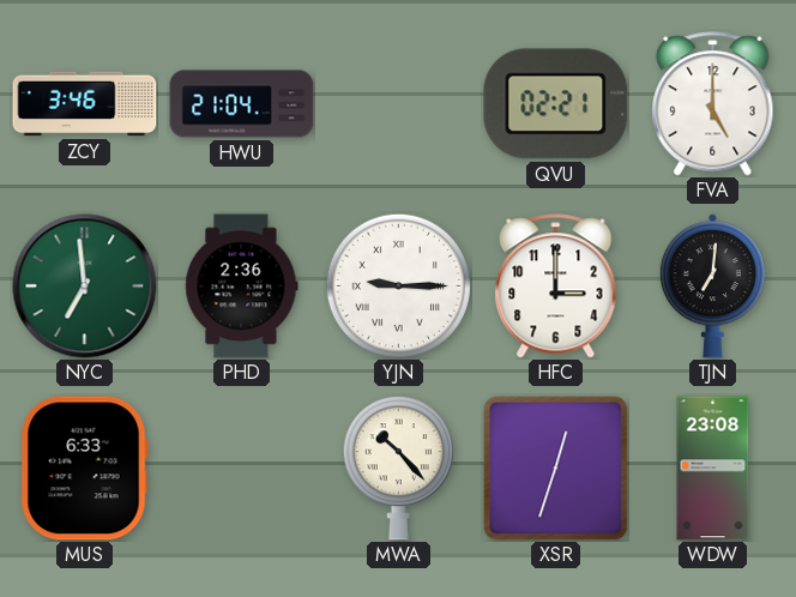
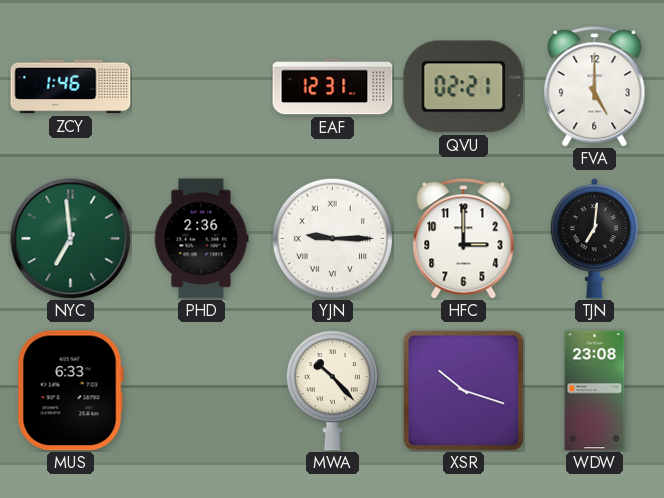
ZCY: 3:46 -> 1:46 (71, 87)
HWU: 21:04 -> none (242, 104)
EAF: none -> 12:31 (333, 87)
XSR: 12:33 -> 10:18 (464, 391)
